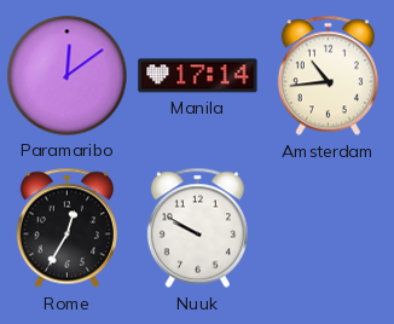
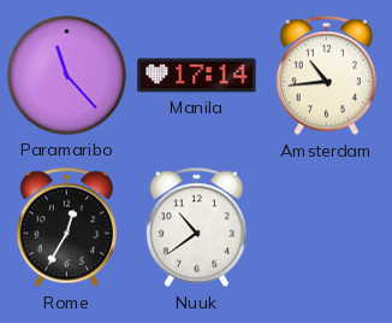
Paramaribo: 12:09 -> 11:23 (67, 76)
Nuuk: 9:50 -> 10:39 (196, 228)
